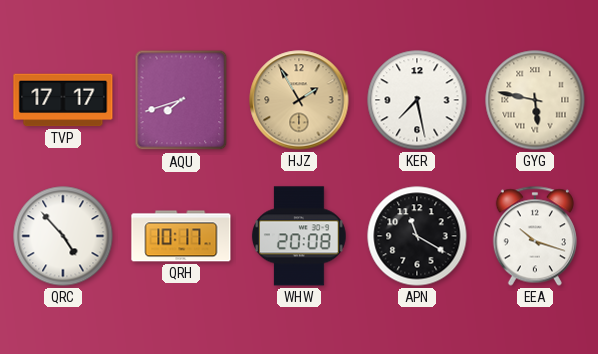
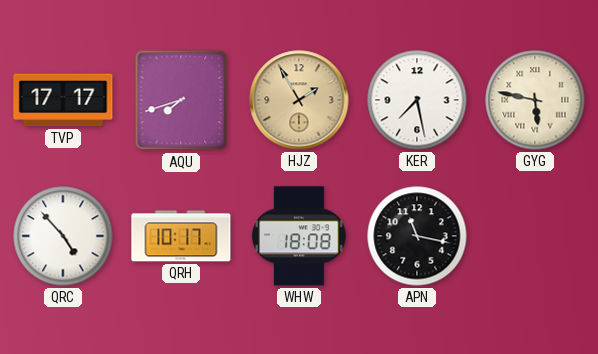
WHW: 20:08 -> 18:08 (299, 236)
APN: 11:20 -> 11:17 (417, 236)
EEA: 10:18 -> none (535, 236)
